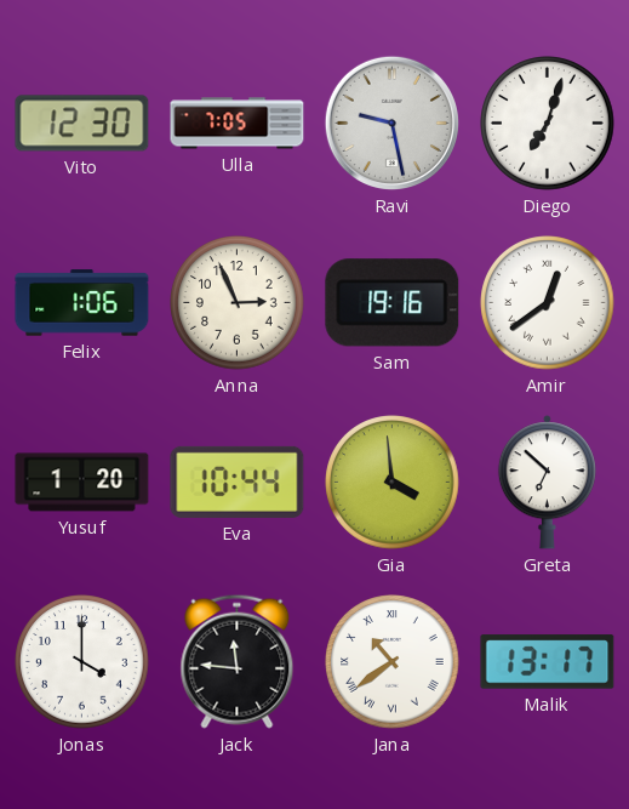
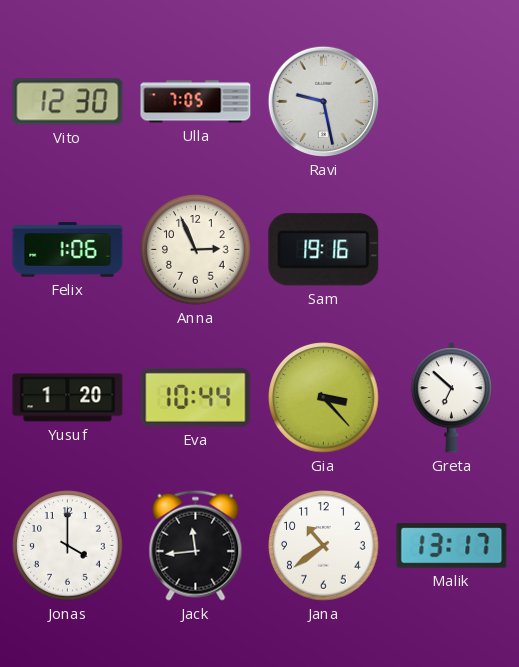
Diego: 7:03 -> none (548, 124)
Amir: 12:39 -> none (548, 303)
Gia: 3:59 -> 3:23 (324, 398)
Jack: 11:46 -> 11:44 (196, 545)
Jana numerals: Roman -> Arabic (324, 546)
